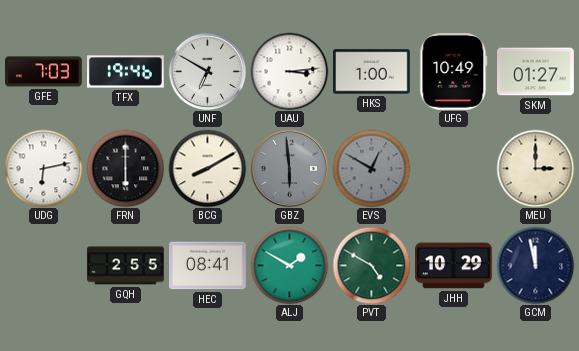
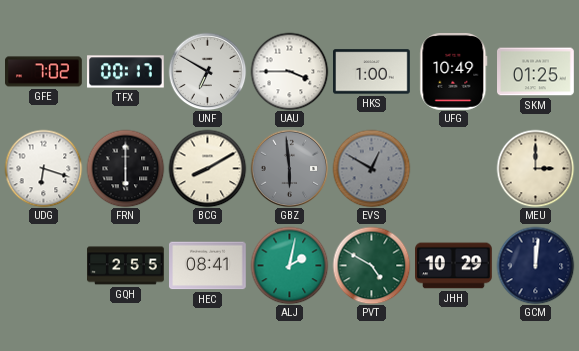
GFE: 7:03 -> 7:02 (44, 72)
TFX: 19:46 -> 00:17 (126, 72)
UAU: 3:14 -> 3:45 (289, 71)
SKM: 01:27 -> 01:25 (536, 72)
UDG: 6:13 -> 6:18 (43, 168)
ALJ: 1:50 -> 2:02 (289, 265)
GCM: 11:58 -> 12:01 (535, 265)
